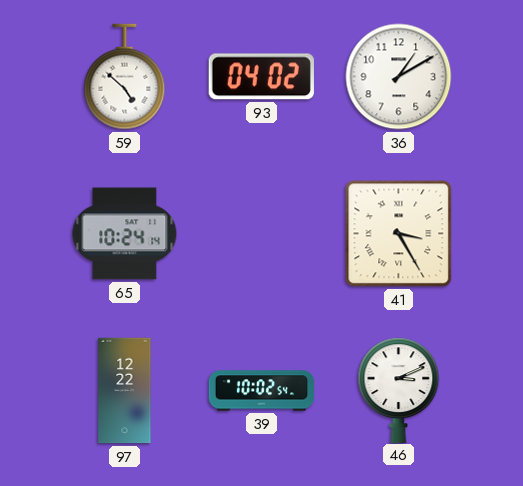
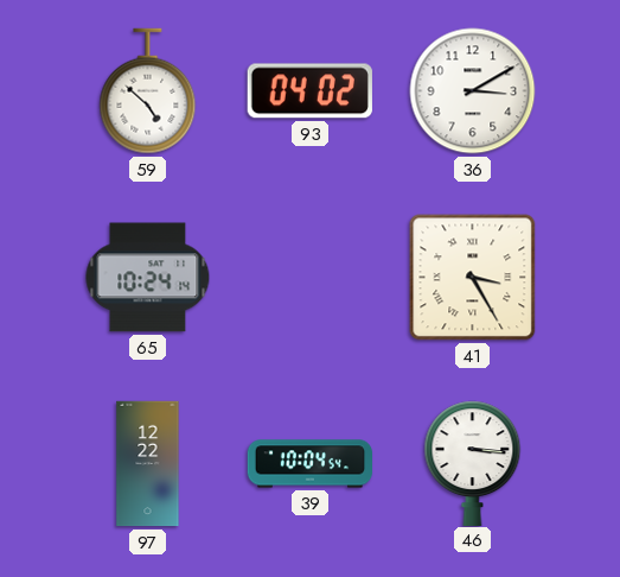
36: 1:10 -> 3:10 (473, 91)
39: 10:02 -> 10:04 (311, 464)
46: 3:11 -> 3:16 (473, 463)
